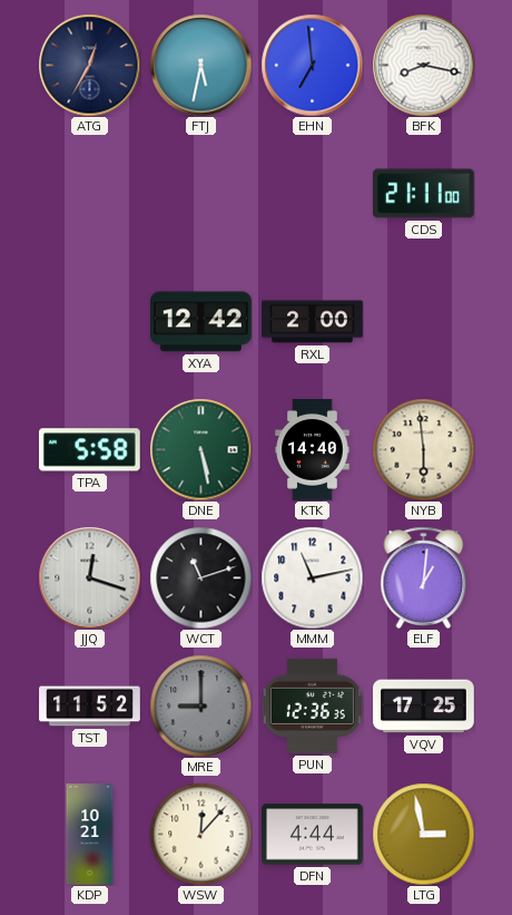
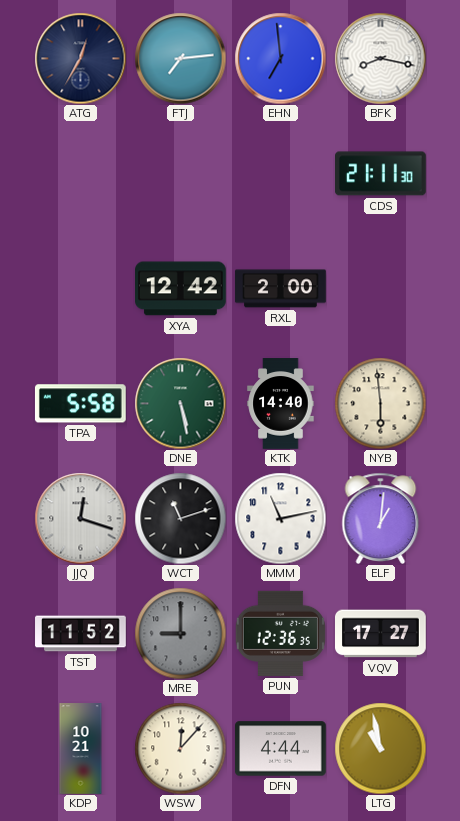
FTJ: 5:32 -> 7:14 (180, 58)
CDS: 21:11:00 -> 21:11:30 (381, 174)
VQV: 17:25 -> 17:27 (381, 634)
LTG: 2:58 -> 10:58 (380, 748)
